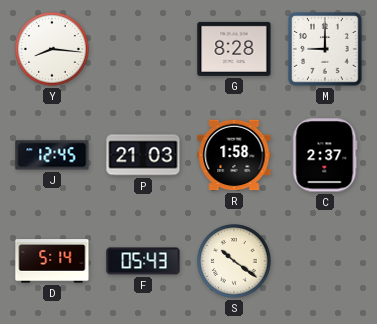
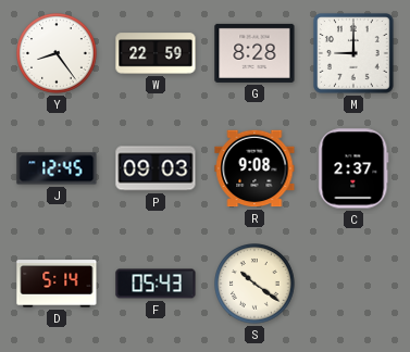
Y: 8:16 -> 8:24 (58, 54)
W: none -> 22:59 (156, 53)
P: 21:03 -> 09:03 (156, 168)
R: 1:58 -> 9:08 (254, 168)
